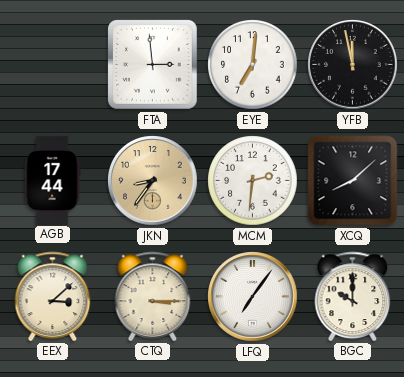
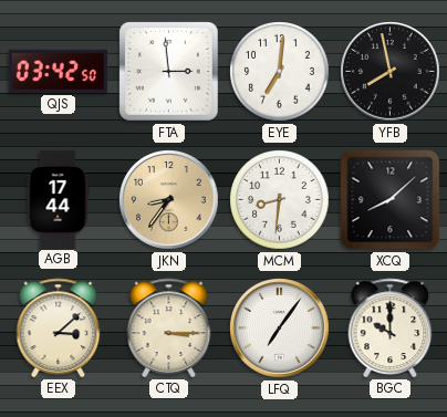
QJS: none -> 03:42 (58, 71)
YFB: 11:58 -> 7:58 (391, 72)
MCM: 2:31 -> 8:31 (280, 200)
